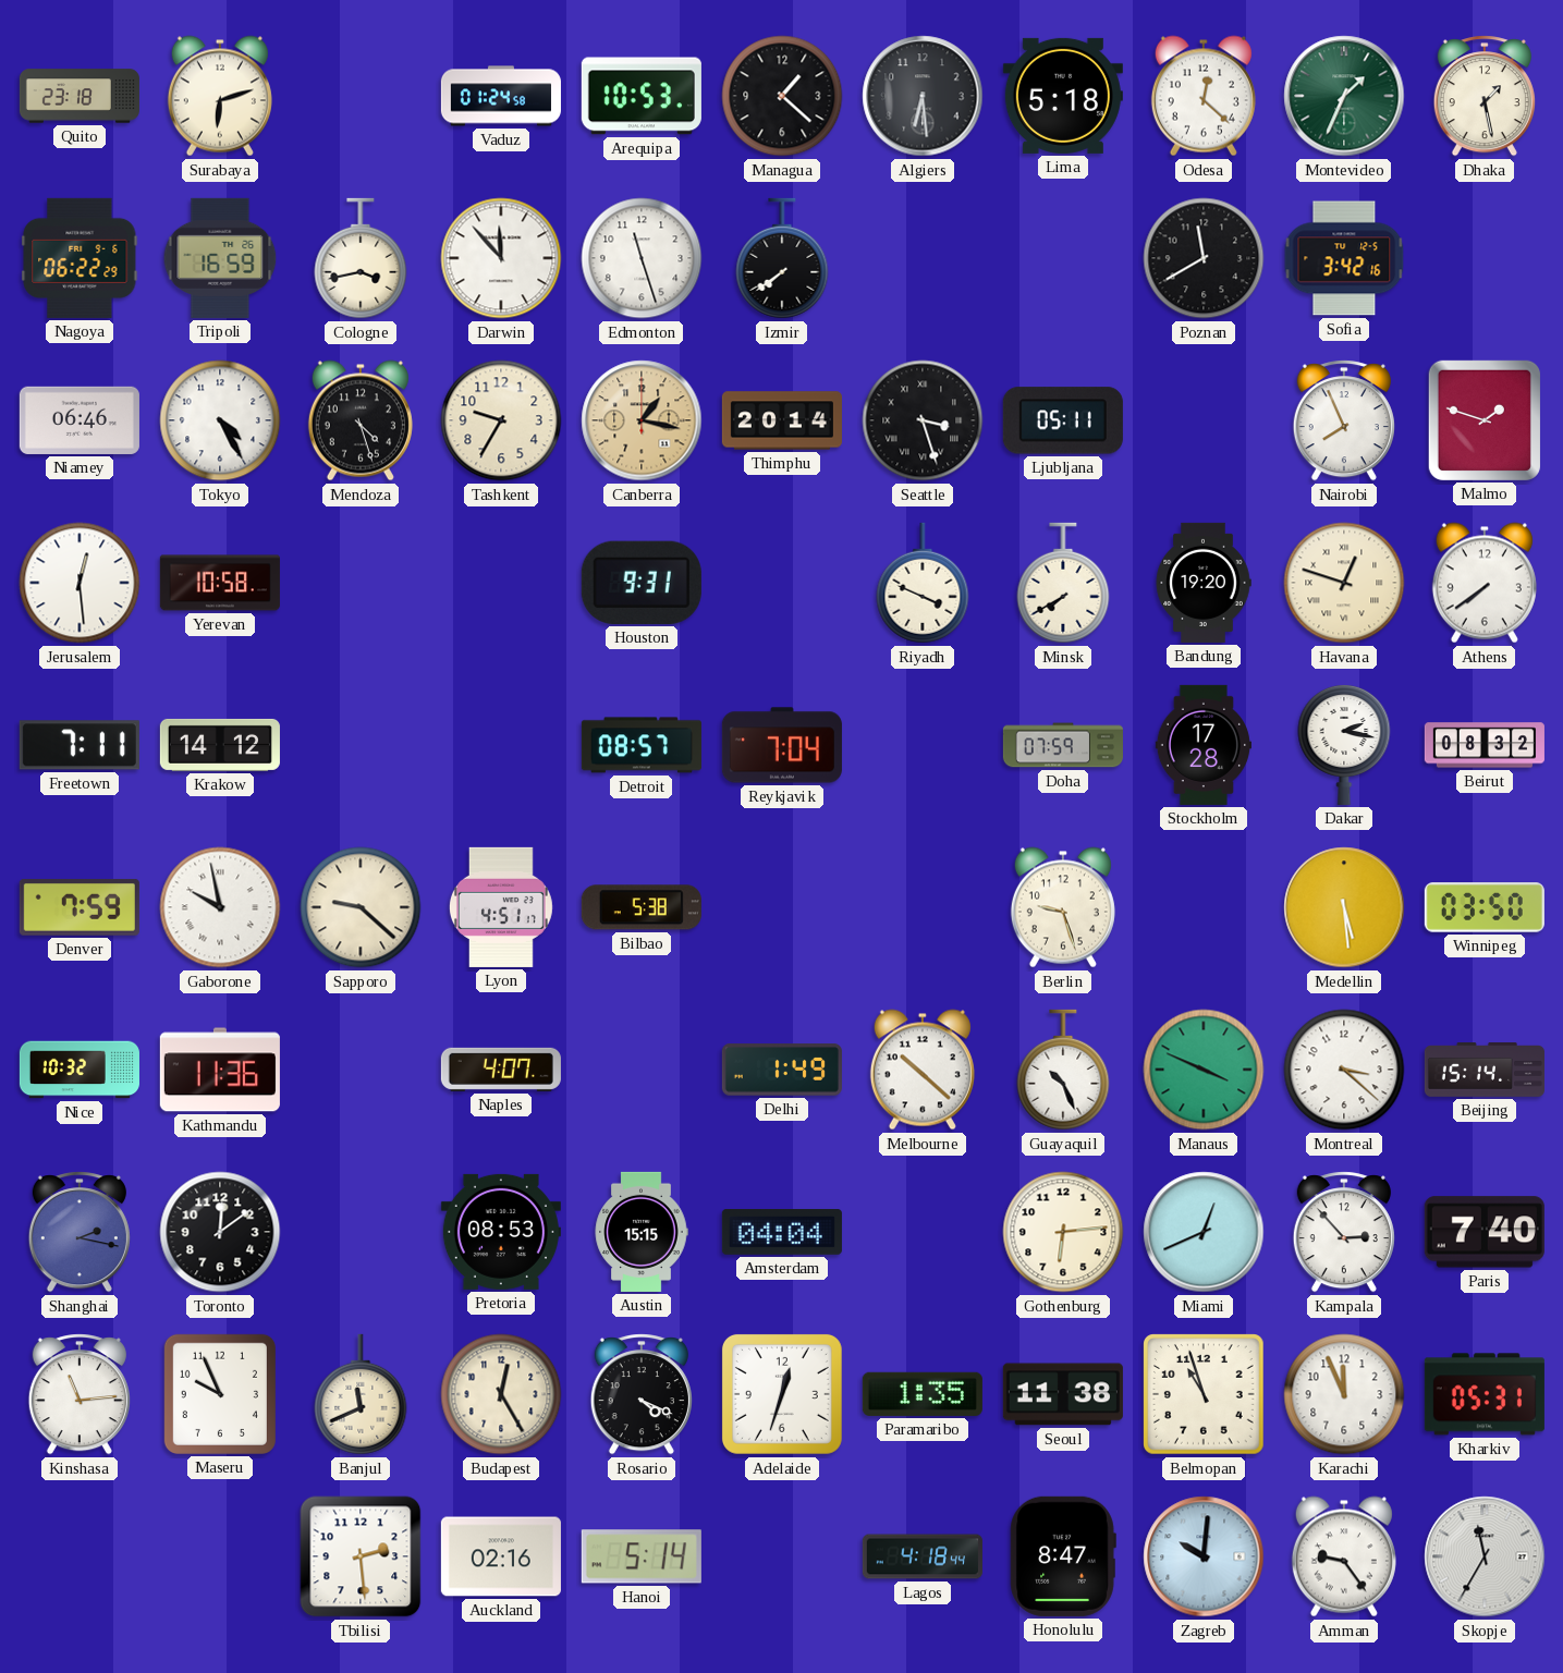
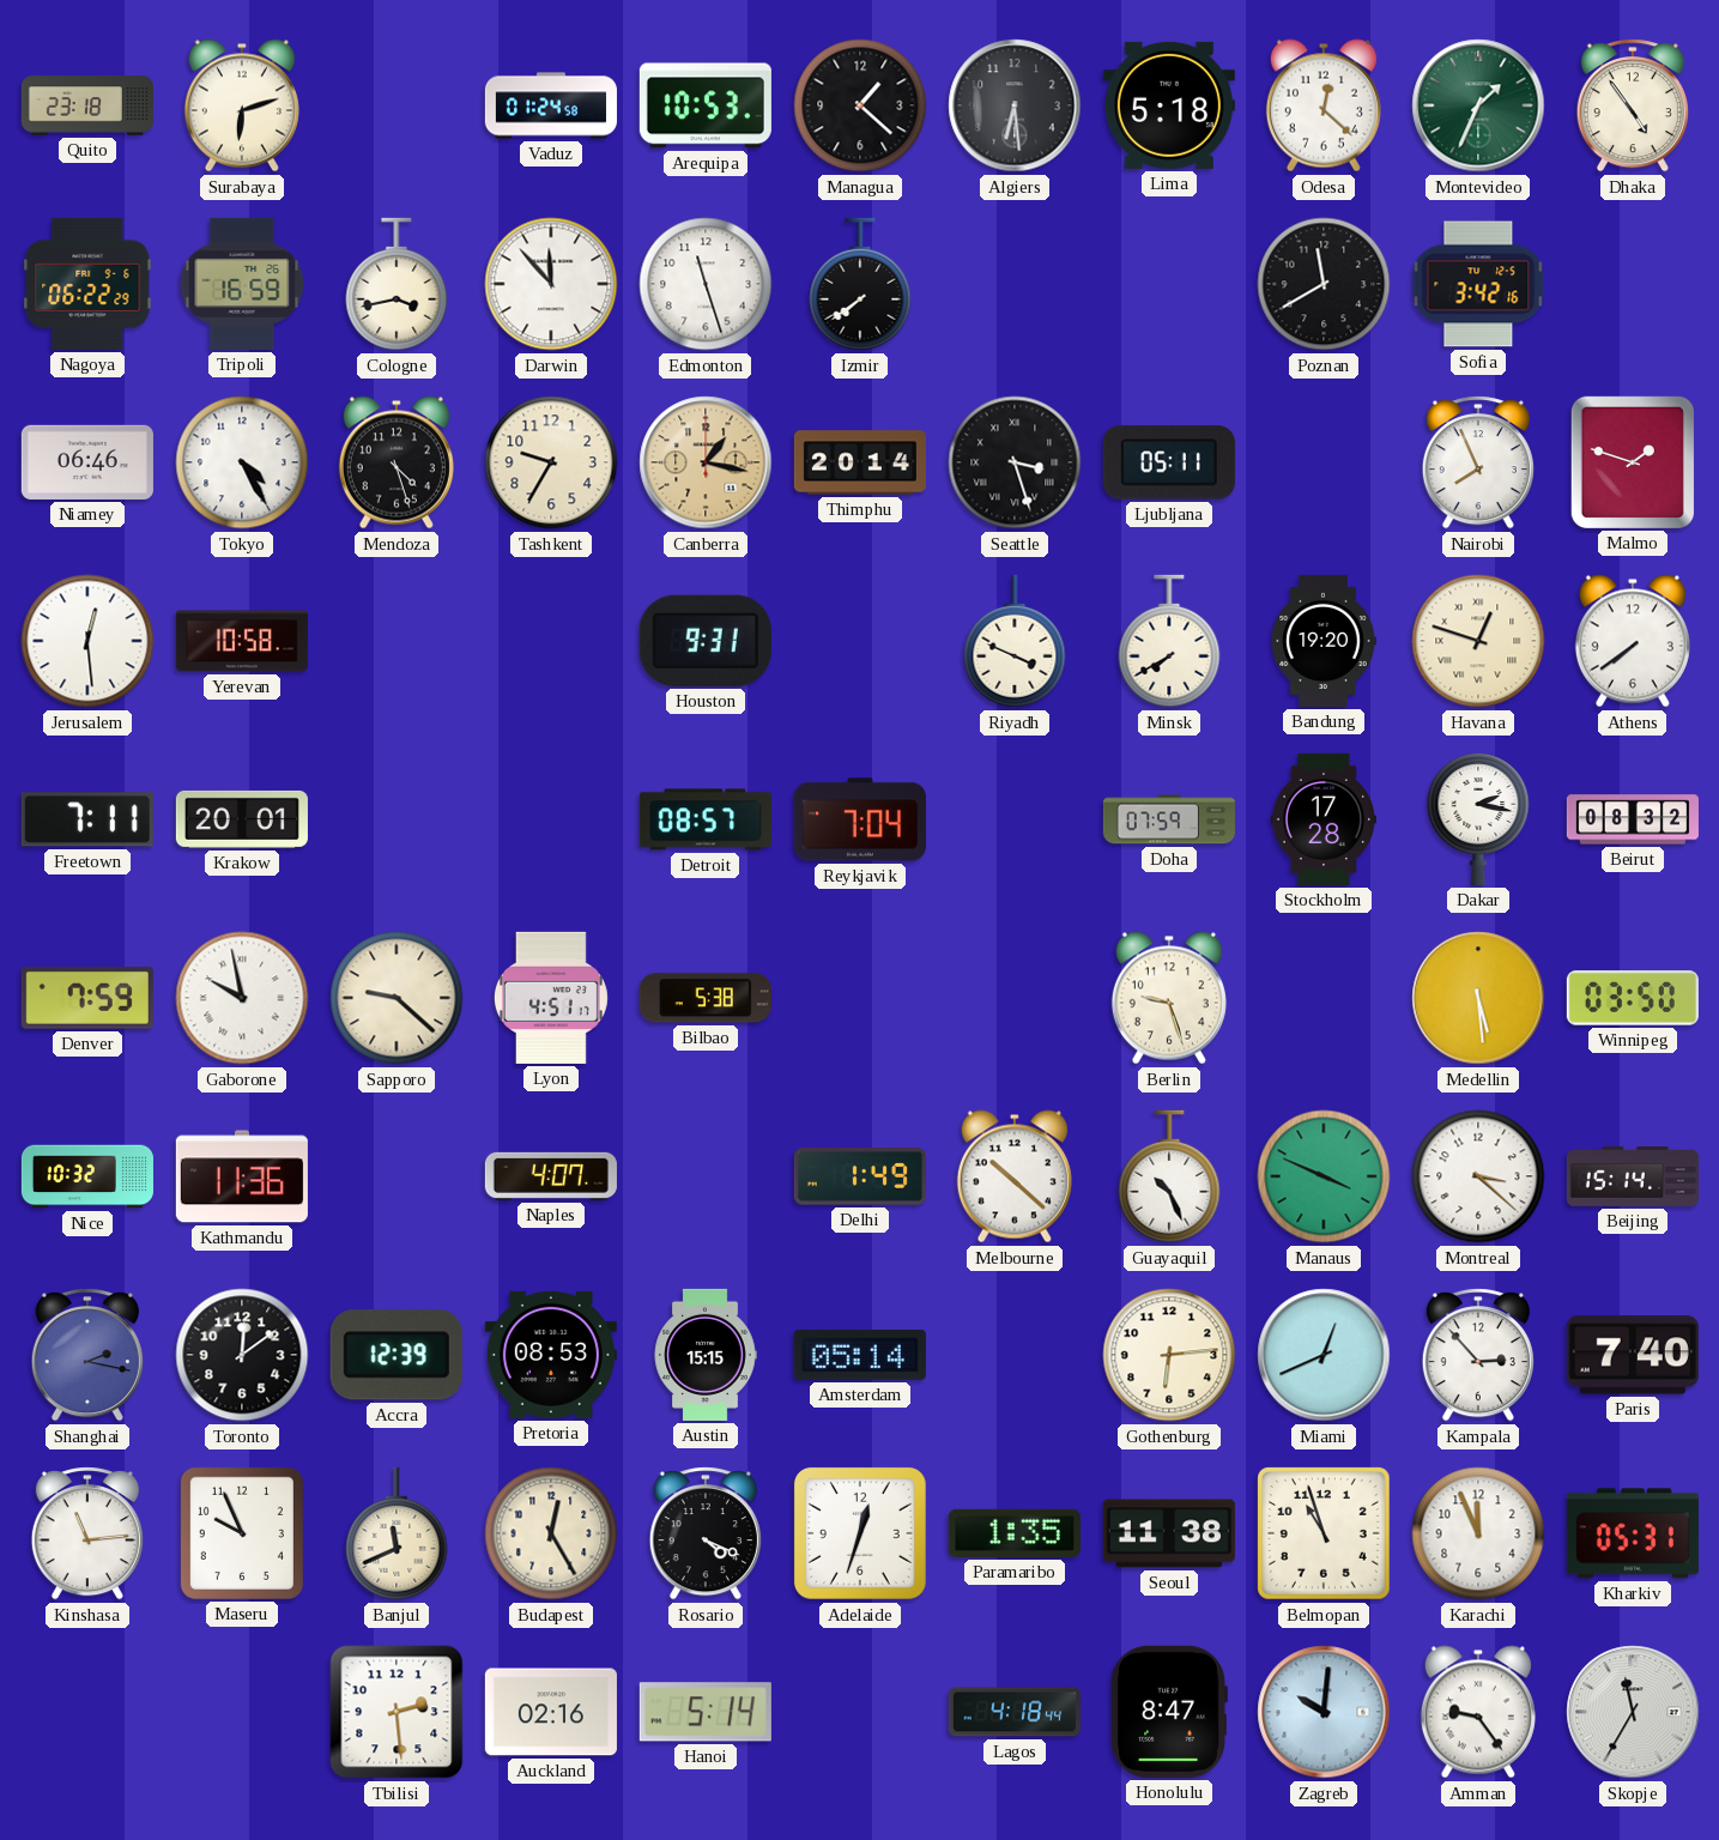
Dhaka: 1:28 -> 4:54 (1633, 105)
Krakow: 14:12 -> 20:01 (242, 819)
Accra: none -> 12:39 (397, 1355)
Amsterdam: 04:04 -> 05:14 (860, 1356)
